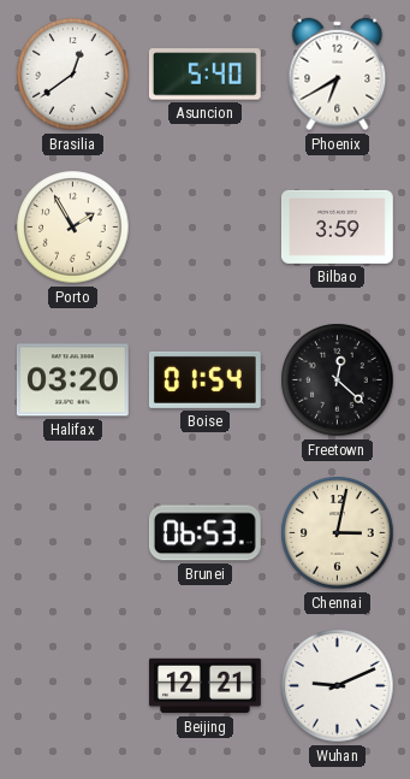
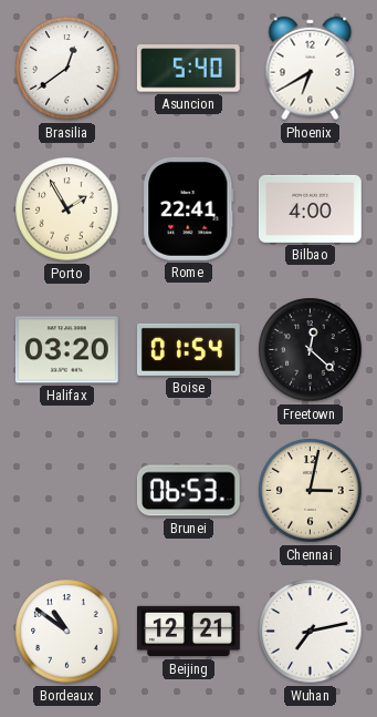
Rome: none -> 22:41 (189, 208)
Bilbao: 3:59 -> 4:00 (310, 208)
Bordeaux: none -> 10:51 (67, 632)
Wuhan: 9:11 -> 7:13 (311, 632)
